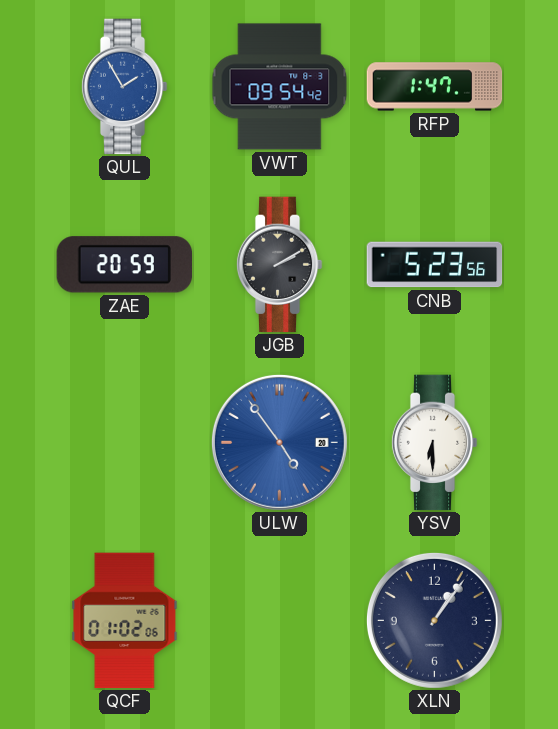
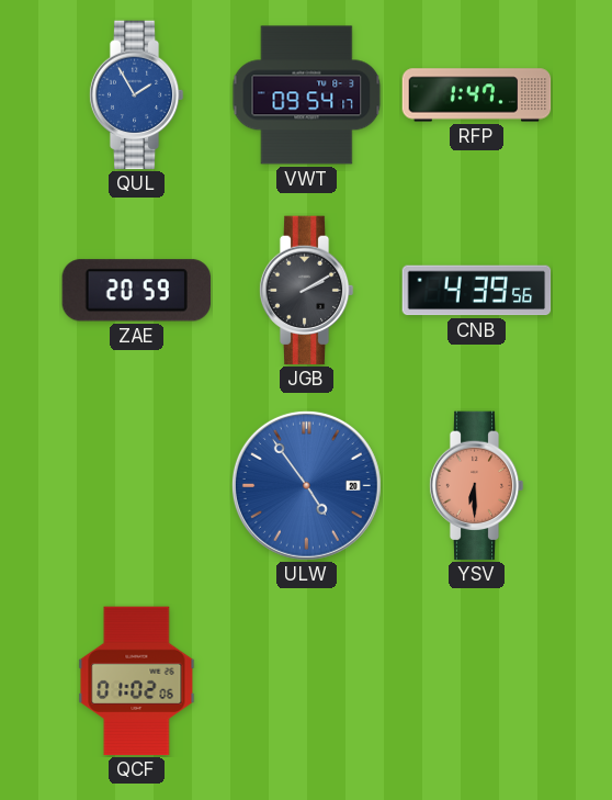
VWT: 09:54:42 -> 09:54:17 (307, 95)
CNB: 5:23 -> 4:39 (477, 291)
YSV dial: white -> salmon (476, 486)
XLN: 1:06 -> none (434, 620)
